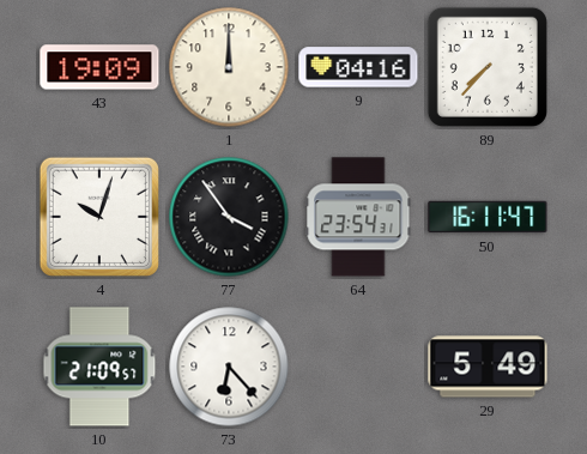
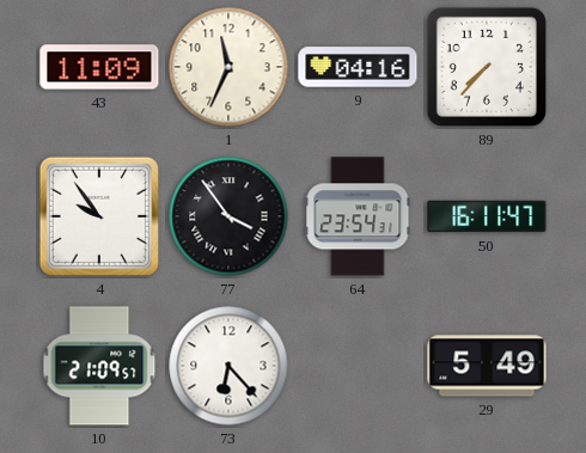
43: 19:09 -> 11:09 (99, 67)
1: 12:00 -> 11:34 (228, 67)
4: 10:03 -> 9:54 (99, 216)
